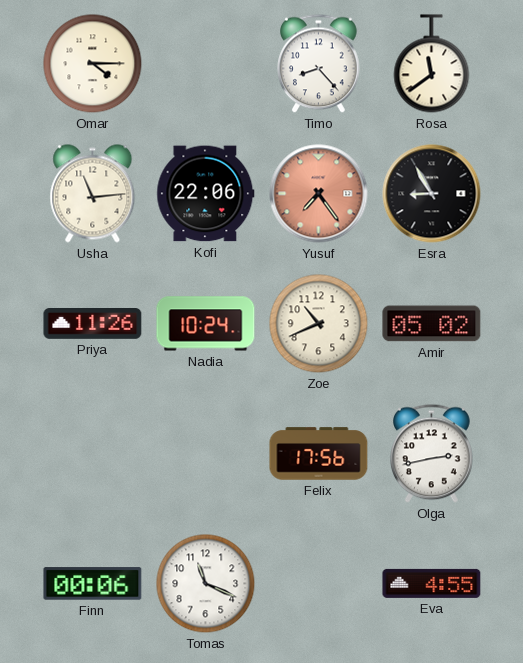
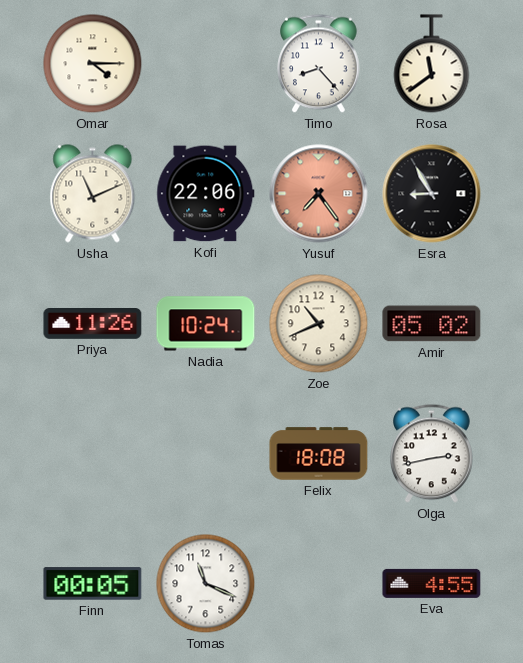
Usha: 11:14 -> 11:11 (93, 194)
Felix: 17:56 -> 18:08 (319, 454)
Finn: 00:06 -> 00:05 (93, 584)
